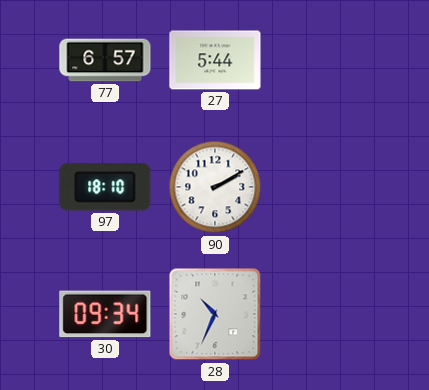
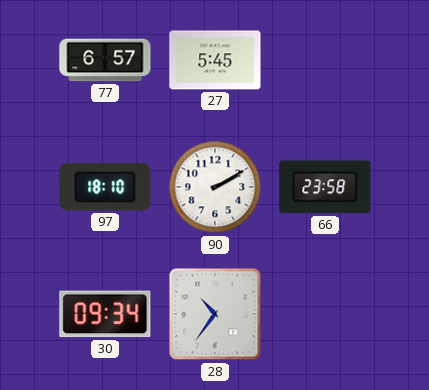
27: 5:44 -> 5:45 (215, 60)
66: none -> 23:58 (325, 187)
28: 10:34 -> 10:36 (215, 314)
